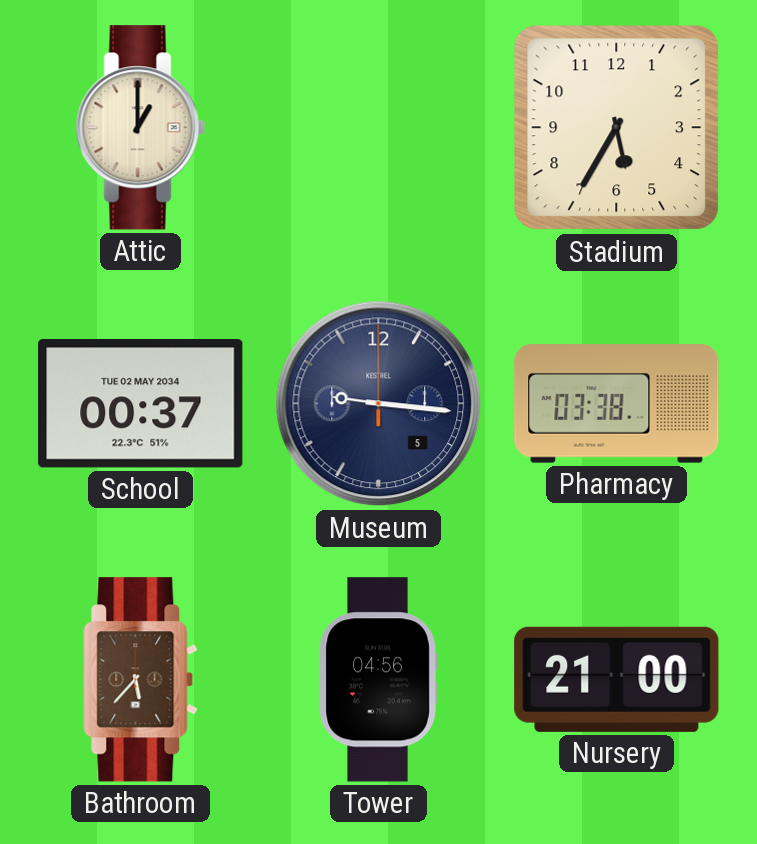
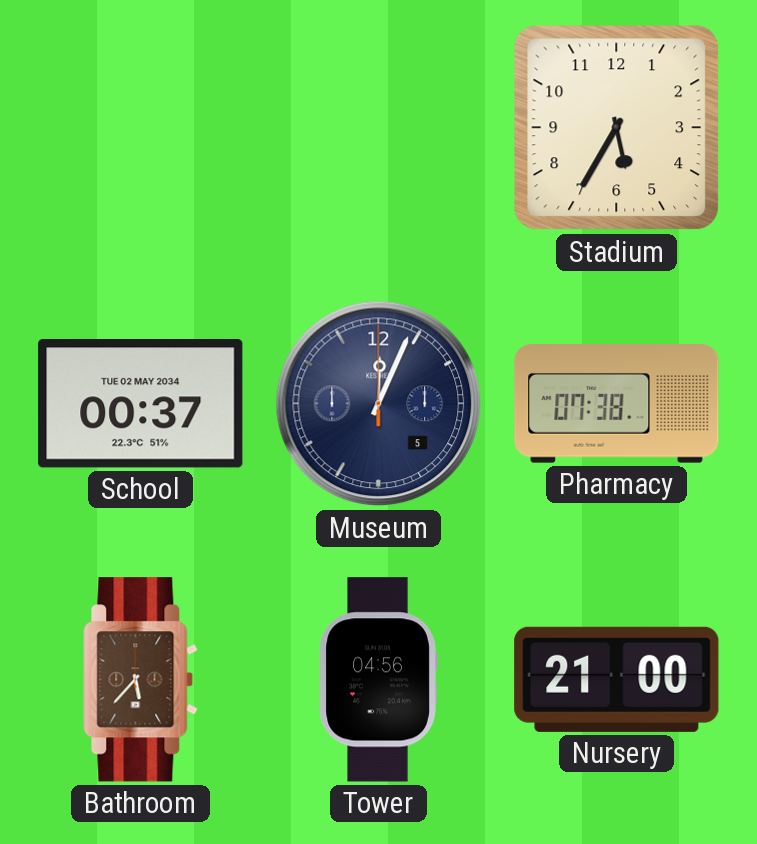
Attic: 1:00 -> none (140, 128)
Museum: 9:16 -> 12:04 (379, 404)
Pharmacy: 03:38 -> 07:38 (617, 404)
